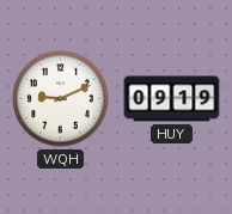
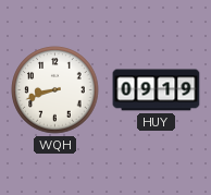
WQH: 9:11 -> 8:42 (55, 90)
